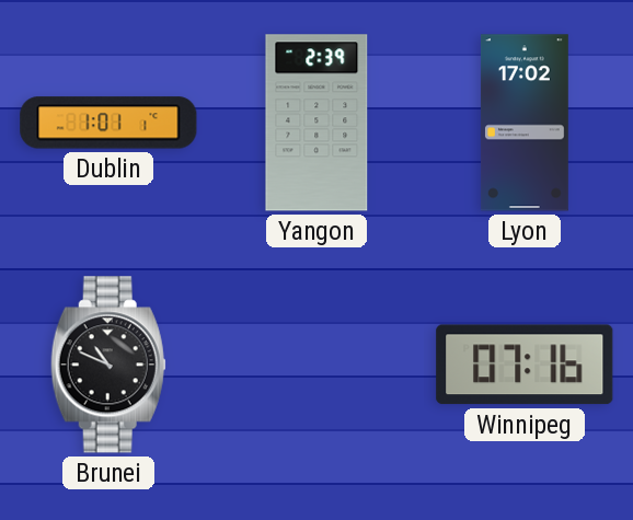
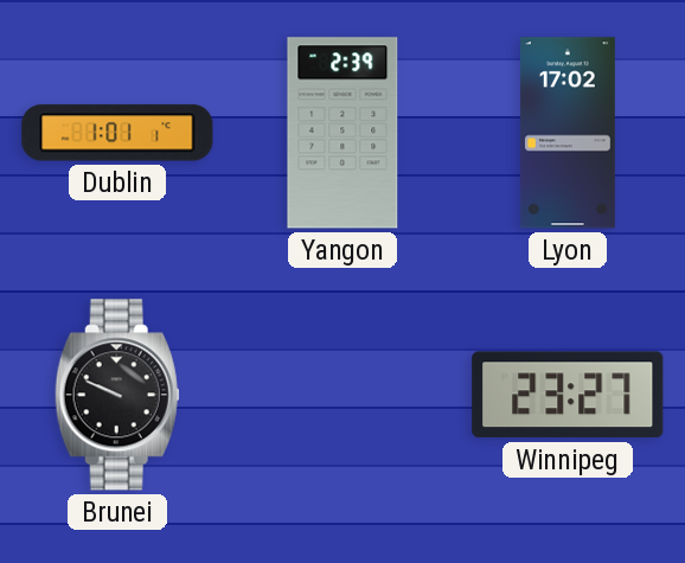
Brunei: 10:49 -> 9:49 (117, 395)
Winnipeg: 07:16 -> 23:27 (568, 395)
